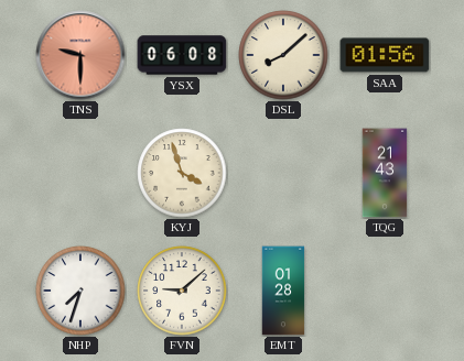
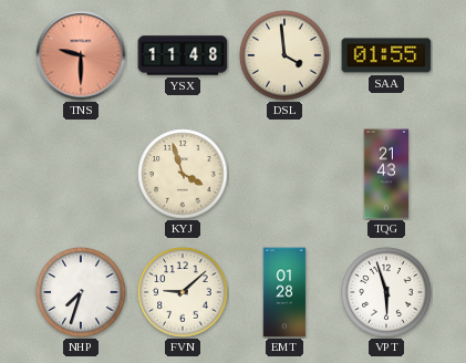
YSX: 06:08 -> 11:48 (183, 55)
DSL: 8:08 -> 3:59 (284, 55)
SAA: 01:56 -> 01:55 (386, 55)
VPT: none -> 5:57 (386, 292)
